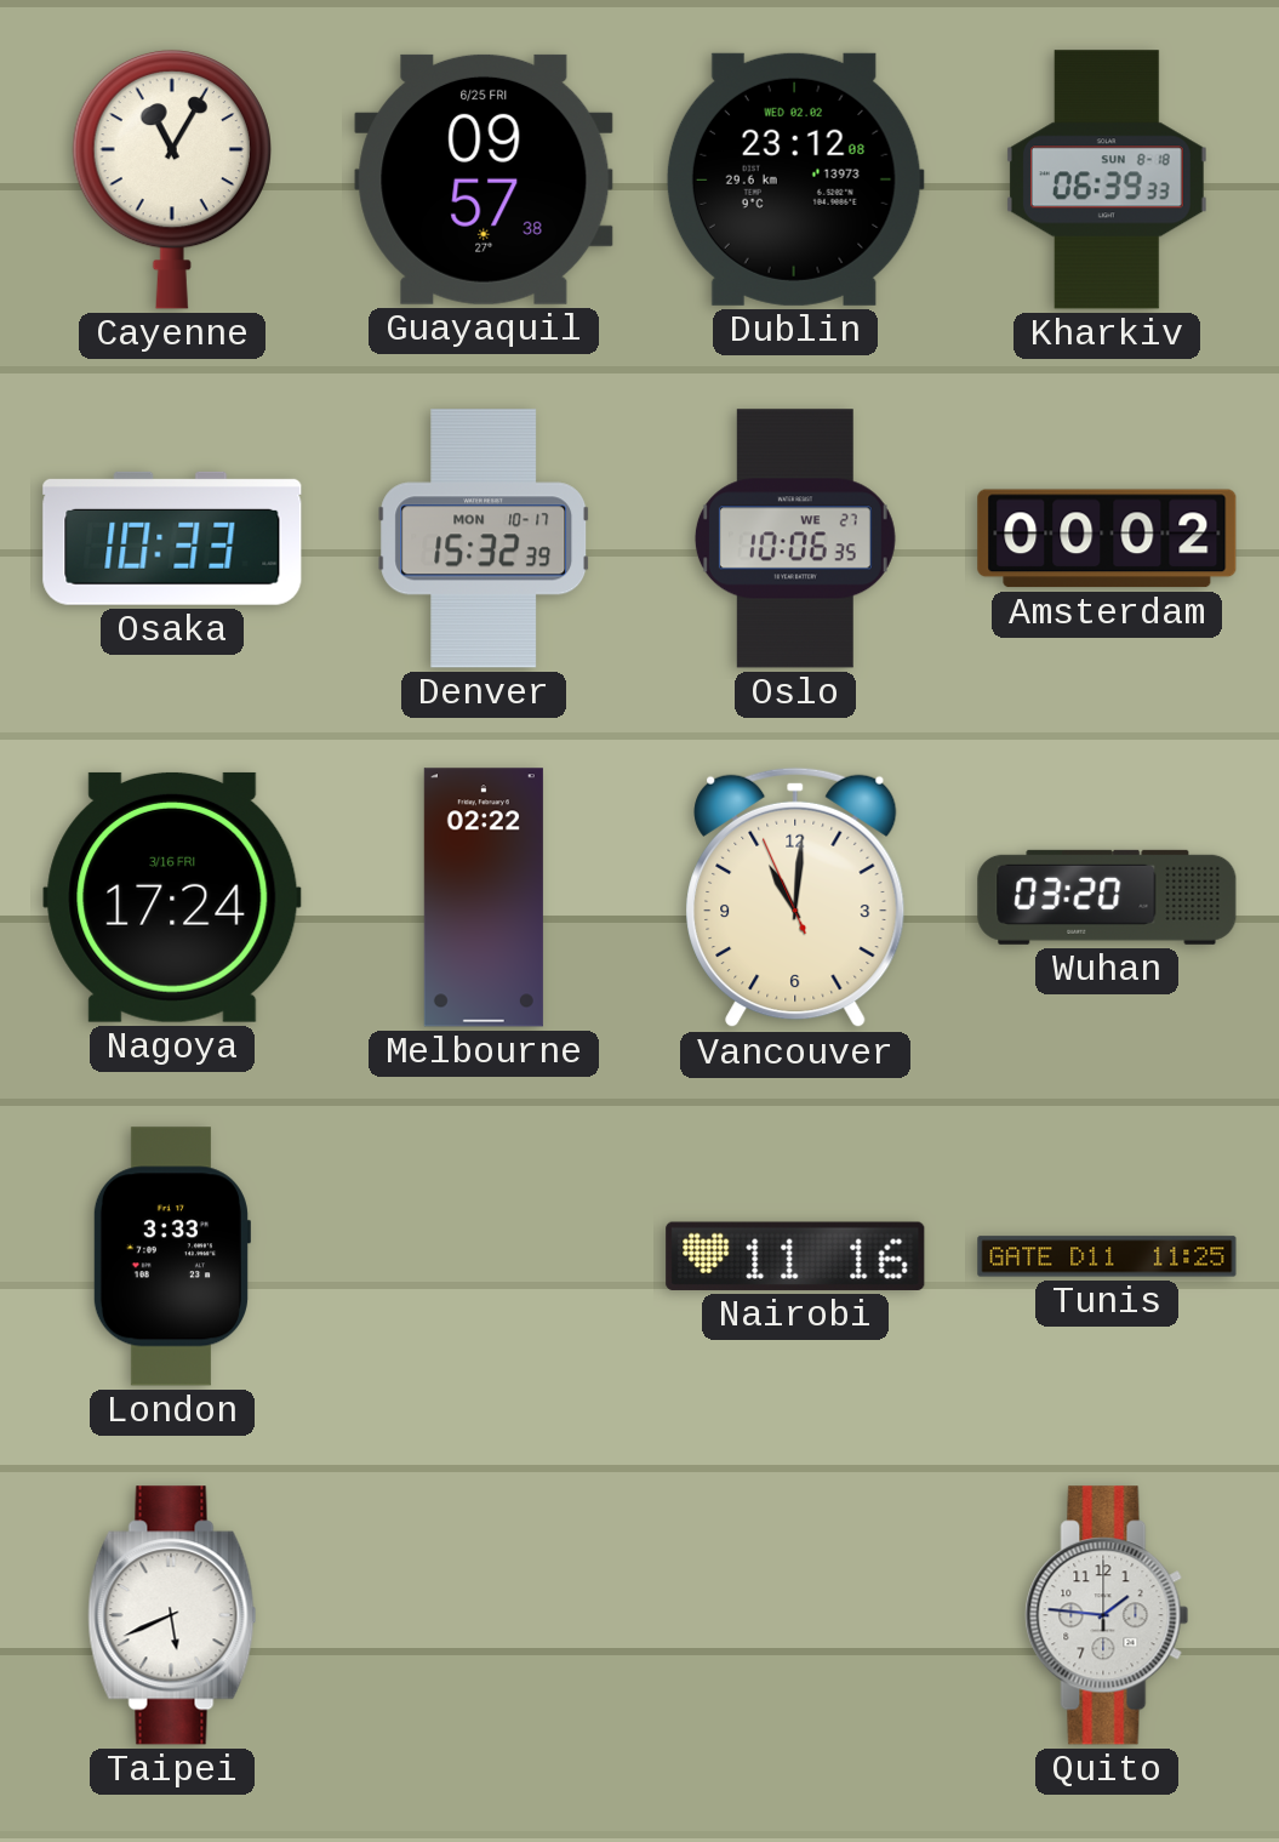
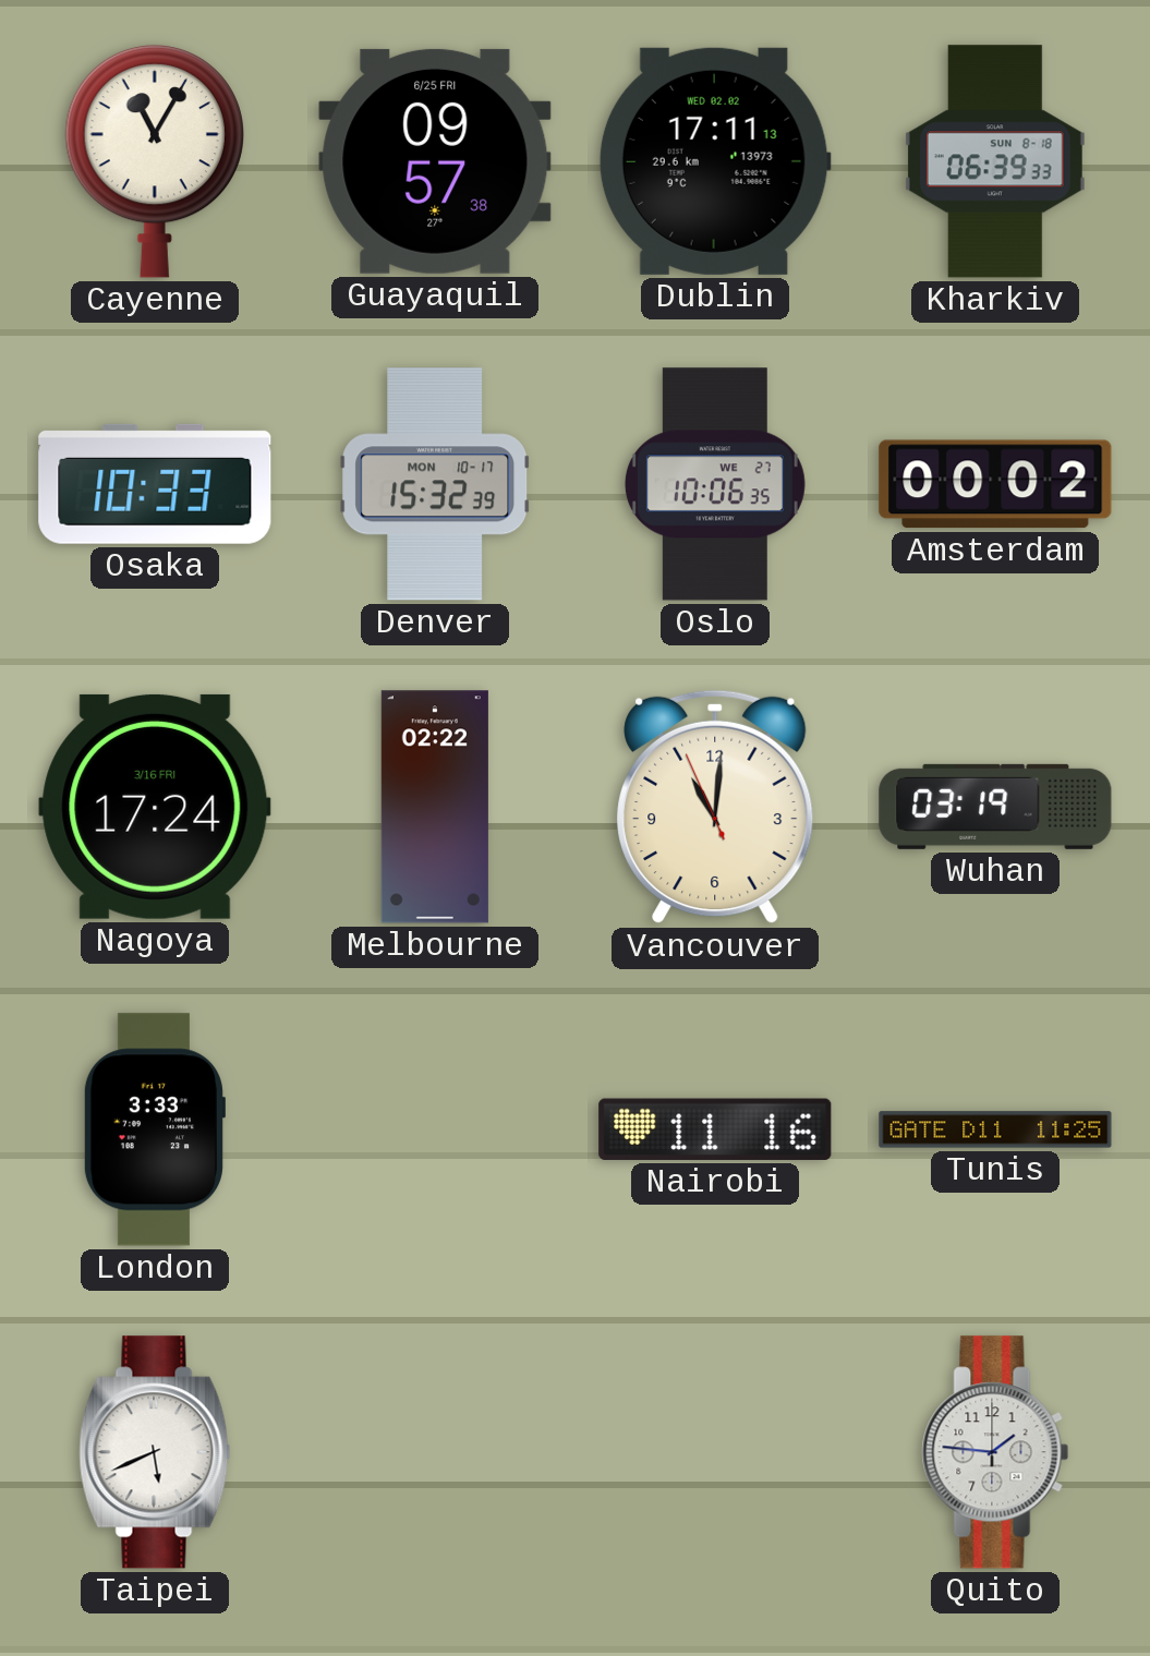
Dublin: 23:12 -> 17:11 (715, 161)
Wuhan: 03:20 -> 03:19 (995, 807)
